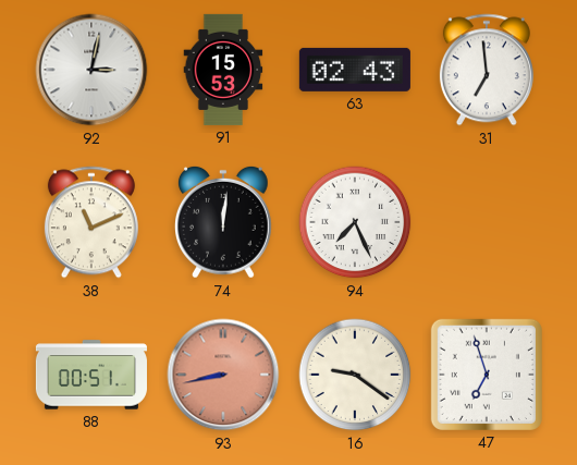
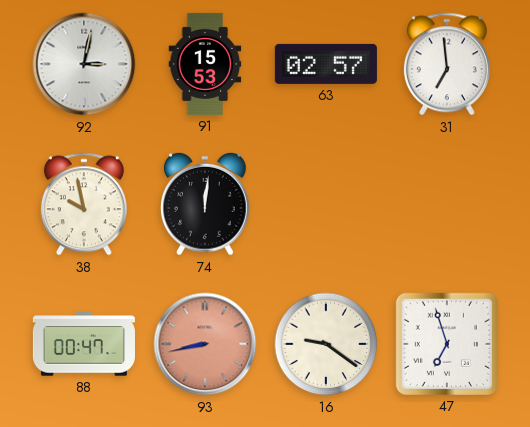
63: 02:43 -> 02:57 (326, 64)
38: 11:11 -> 9:58 (84, 204)
94: 7:26 -> none (355, 222)
88: 00:51 -> 00:47 (84, 344)
